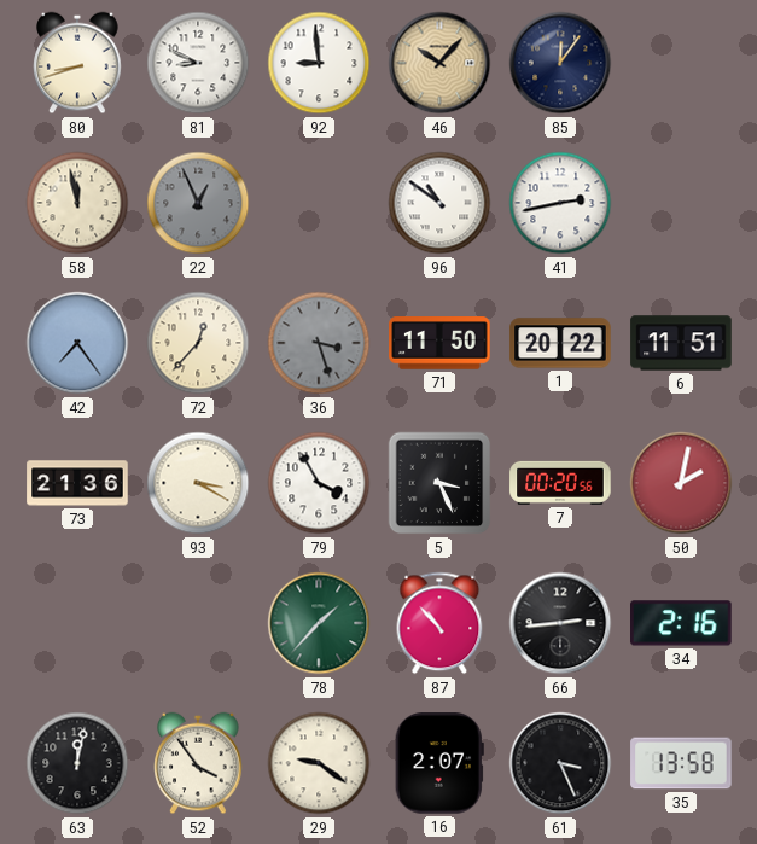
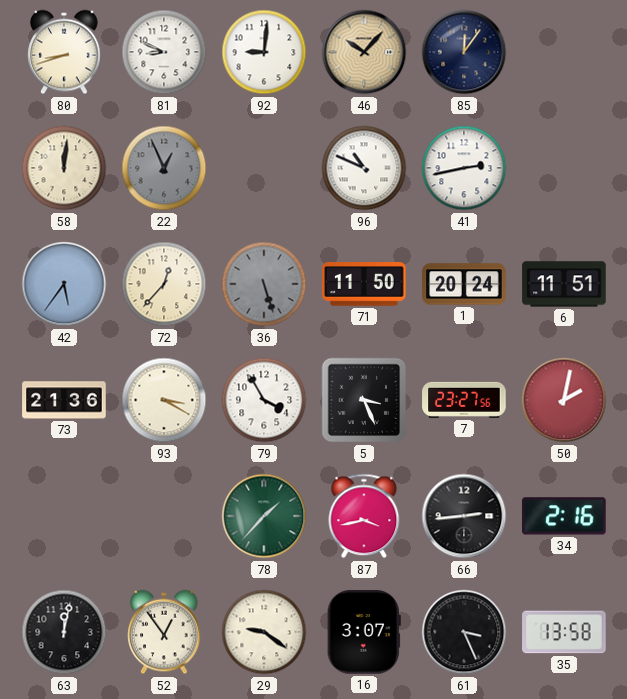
92: 8:59 -> 9:01 (264, 52)
58: 11:58 -> 12:01 (64, 168)
96: 10:51 -> 10:49 (364, 168)
42: 7:24 -> 5:36 (64, 284)
36: 3:27 -> 5:27 (264, 284)
1: 20:22 -> 20:24 (464, 284)
7: 00:20 -> 23:27 (464, 400)
87: 10:53 -> 3:43 (364, 516)
52: 3:54 -> 12:54 (164, 632)
16: 2:07 -> 3:07 (364, 632)
